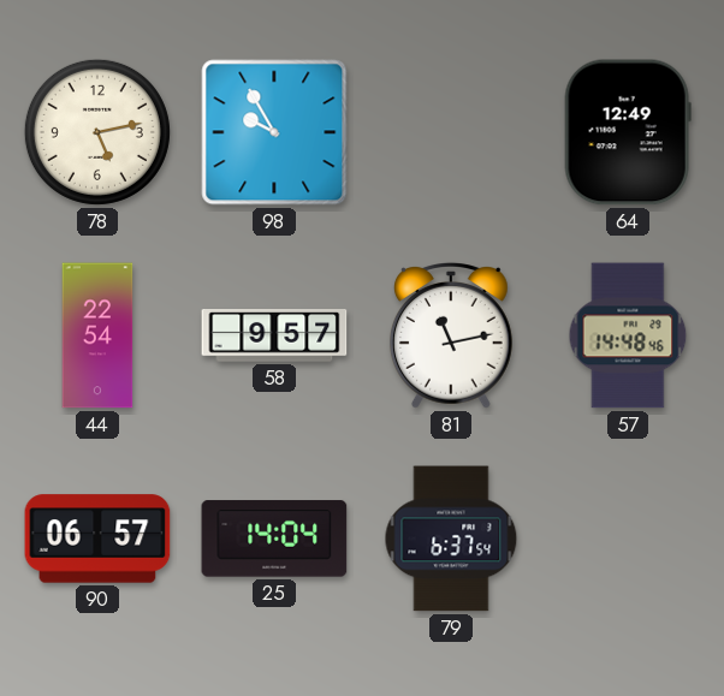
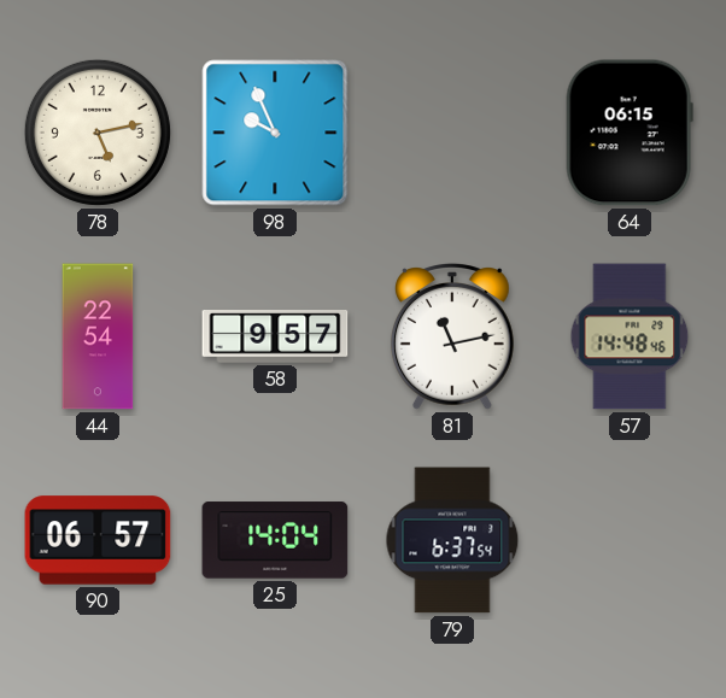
98: 9:55 -> 9:56 (275, 133)
64: 12:49 -> 06:15 (630, 133)
